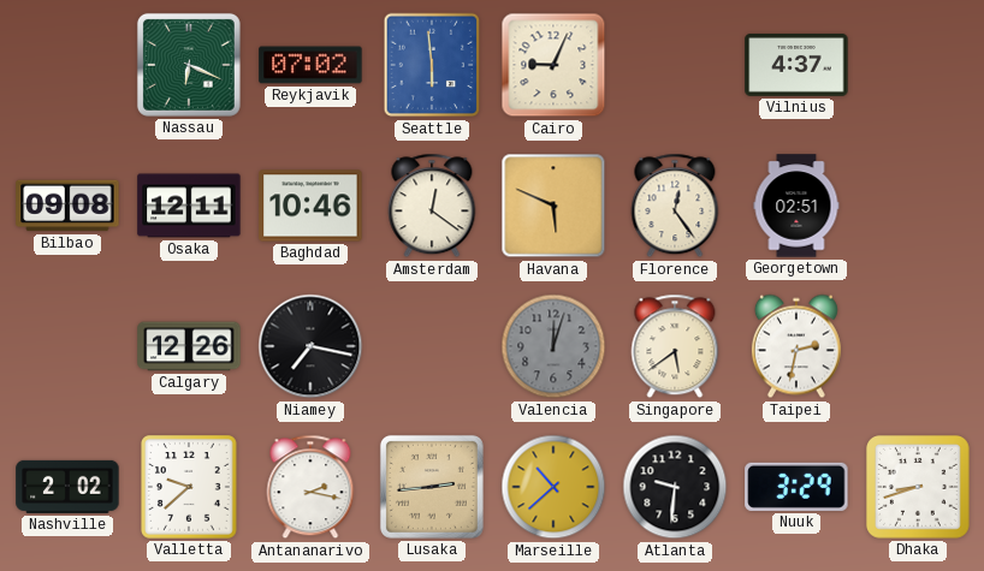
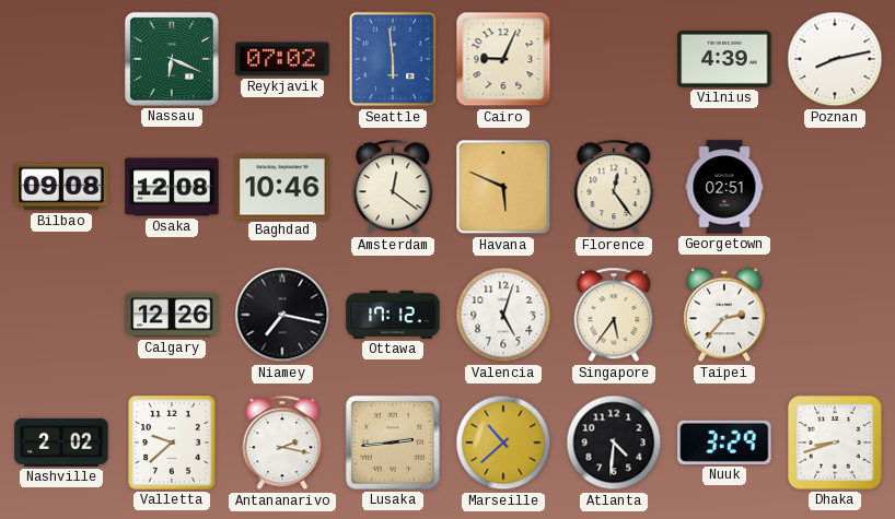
Vilnius: 4:37 -> 4:39 (724, 59)
Poznan: none -> 8:13 (835, 59)
Osaka: 12:11 -> 12:08 (172, 187)
Ottawa: none -> 17:12 (393, 315)
Valencia: 12:03 -> 5:03 (503, 315)
Valencia dial: grey -> white (503, 315)
Singapore: 5:39 -> 5:36 (614, 315)
Taipei: 2:32 -> 2:37 (724, 315)
Atlanta: 9:31 -> 4:31 (614, 443)
